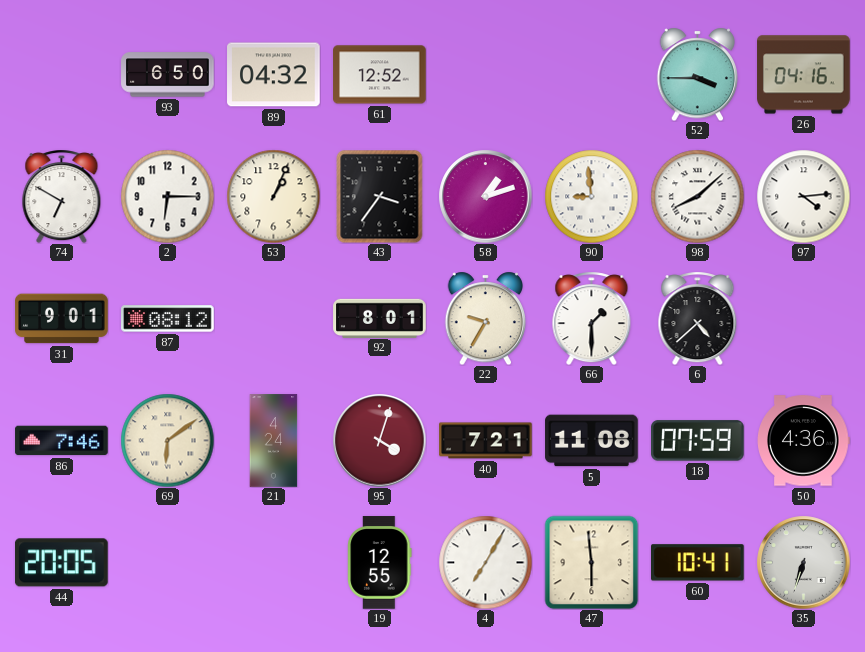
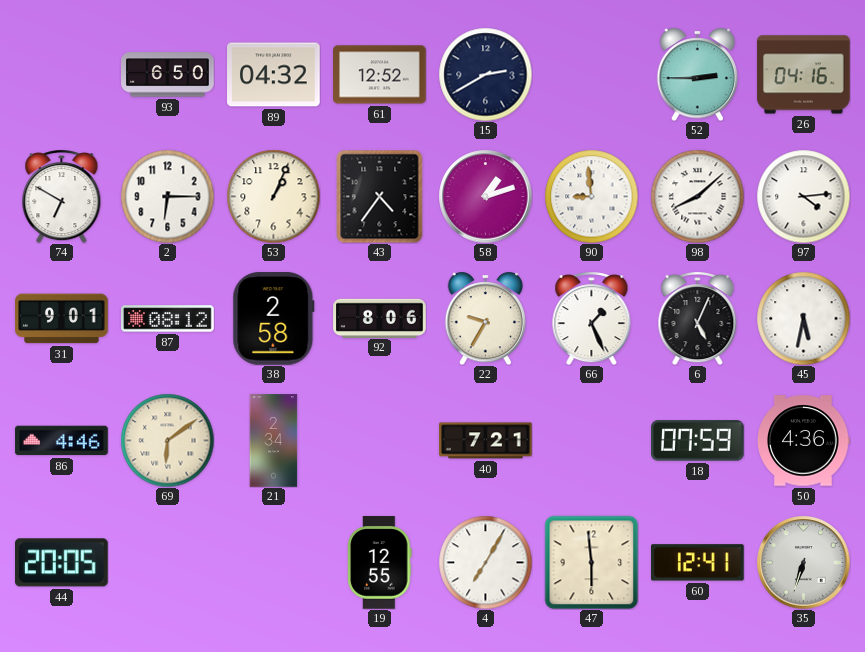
15: none -> 2:40 (485, 74)
52: 3:45 -> 2:45 (698, 74)
43: 3:36 -> 4:36 (380, 196)
38: none -> 2:58 (274, 319)
92: 8:01 -> 8:06 (380, 318)
66: 1:30 -> 1:26 (592, 318)
6: 4:38 -> 5:04 (698, 318)
45: none -> 5:32 (803, 318)
86: 7:46 -> 4:46 (62, 441)
21: 4:24 -> 2:34 (274, 441)
95: 4:03 -> none (379, 440)
5: 11:08 -> none (592, 441)
60: 10:41 -> 12:41 (698, 563)
